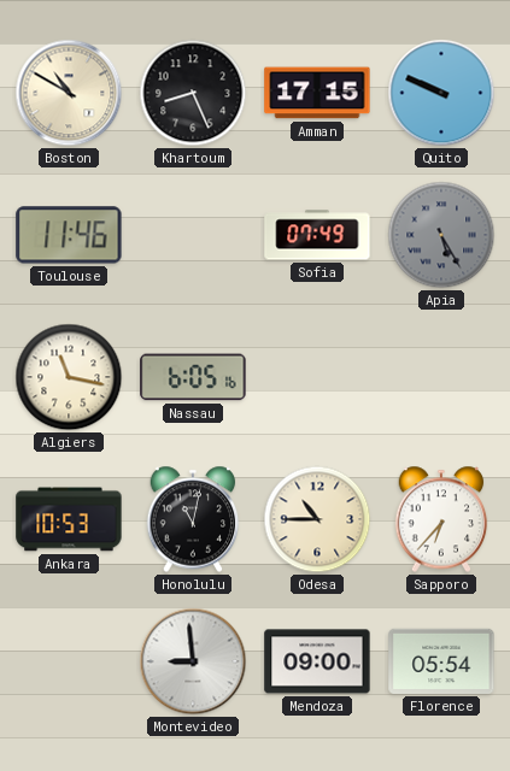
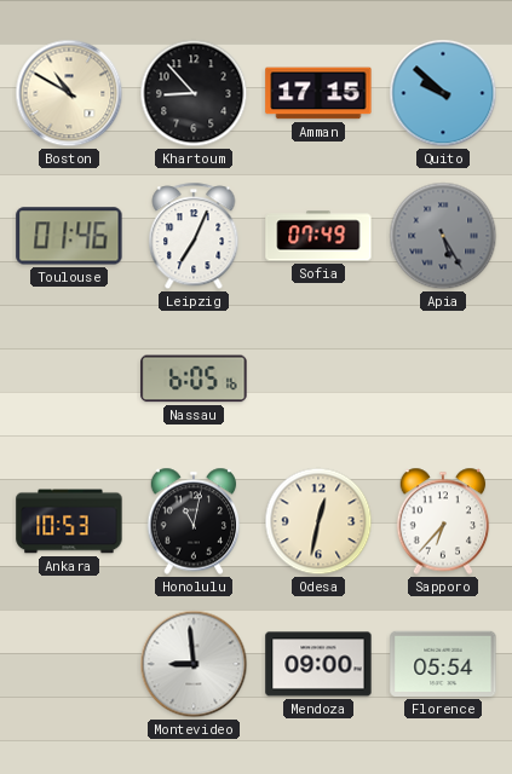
Khartoum: 8:26 -> 8:53 (194, 93)
Quito: 9:49 -> 9:52 (443, 93)
Toulouse: 11:46 -> 01:46 (69, 236)
Leipzig: none -> 7:04 (194, 237)
Algiers: 11:17 -> none (69, 377)
Odesa: 10:45 -> 12:32 (318, 521)
